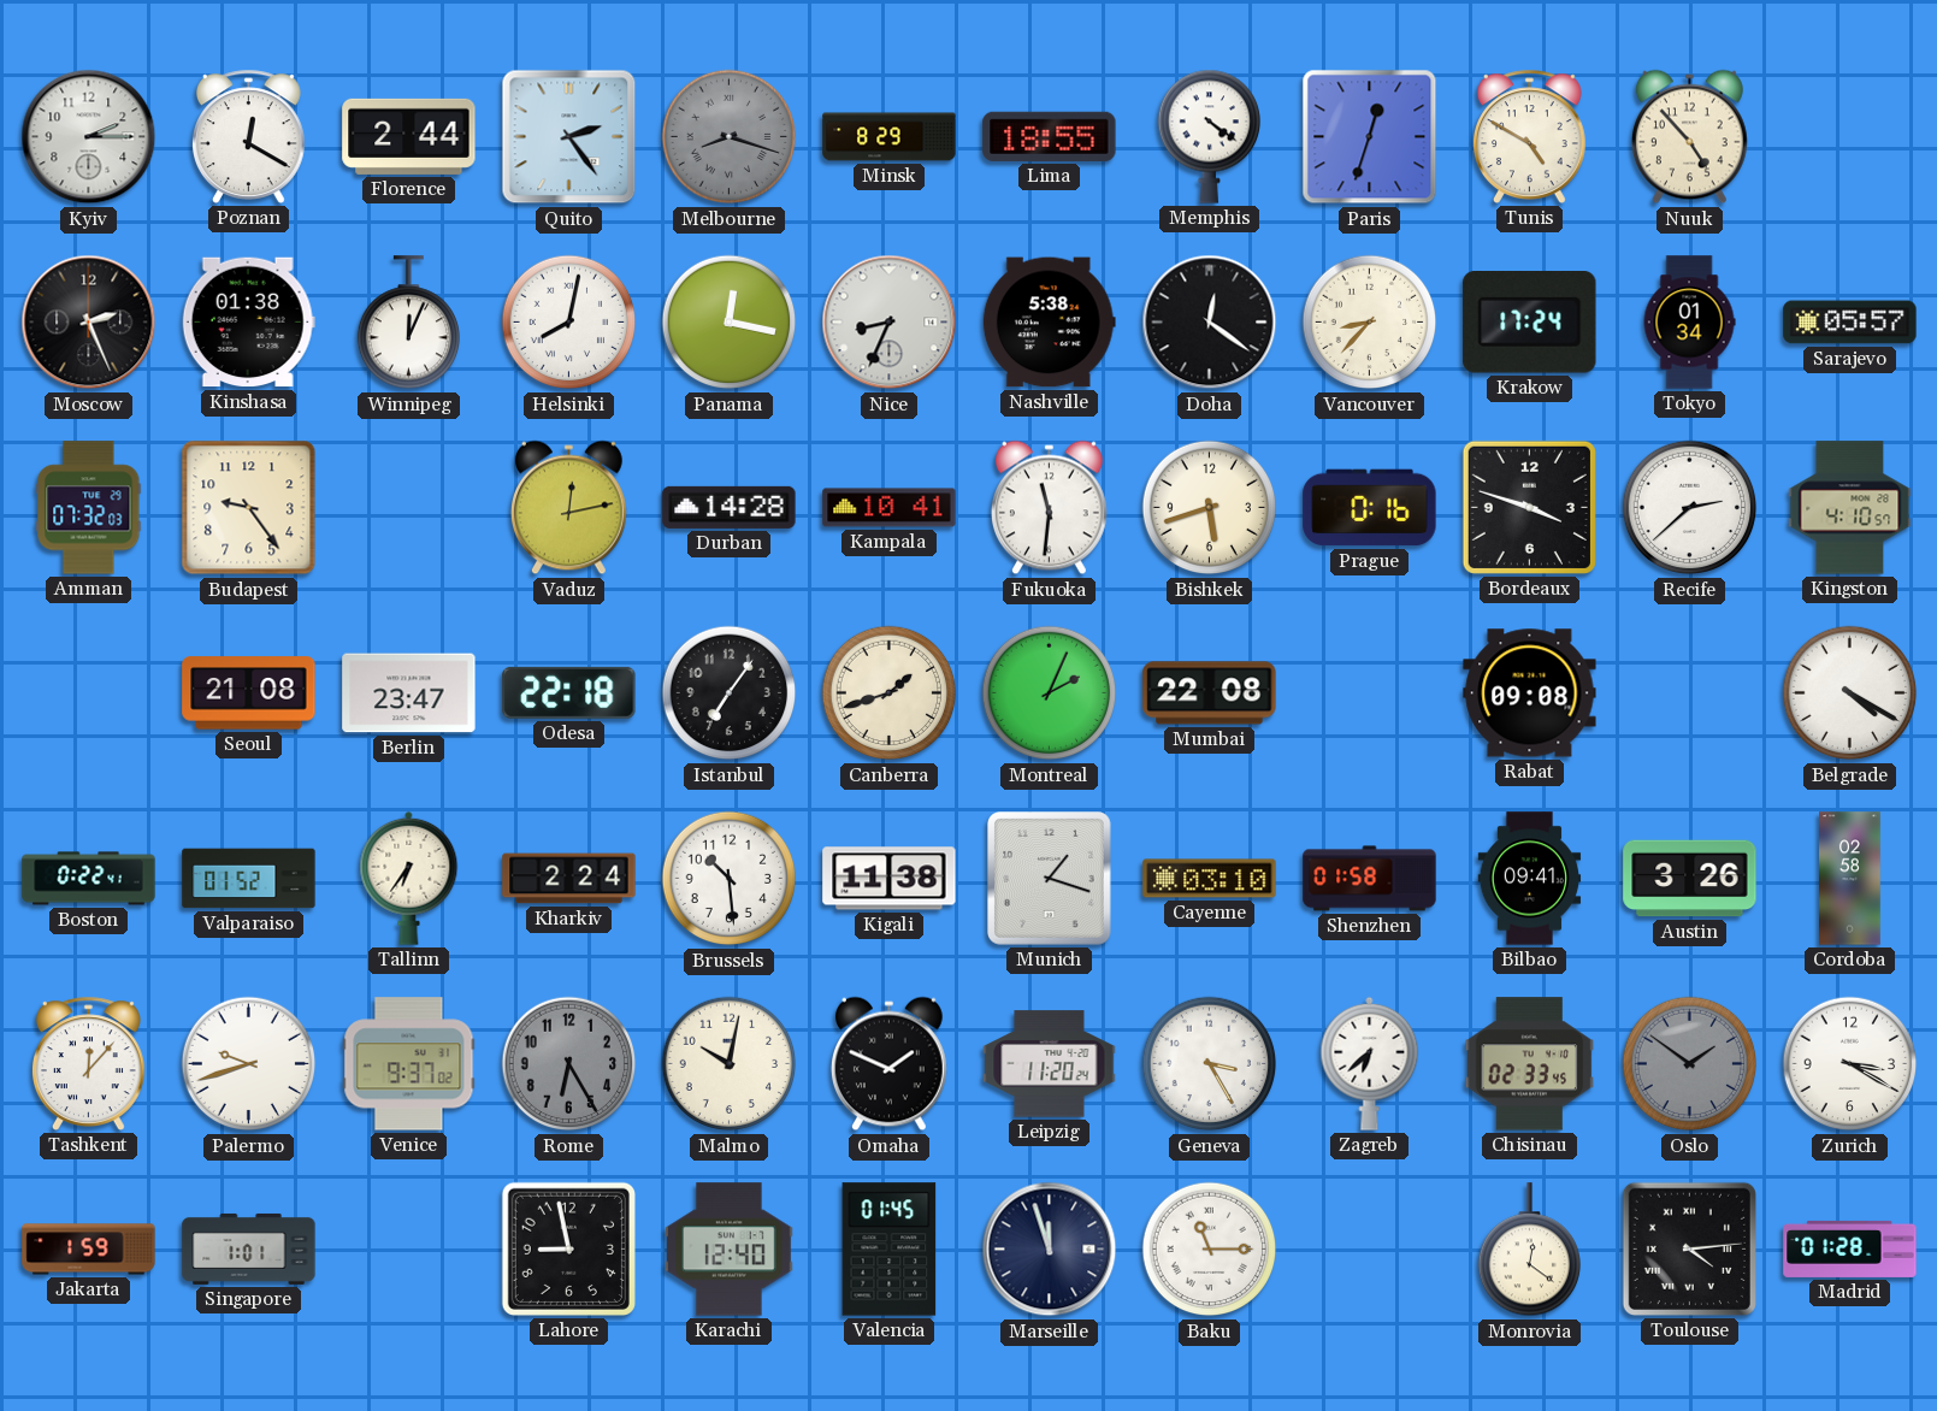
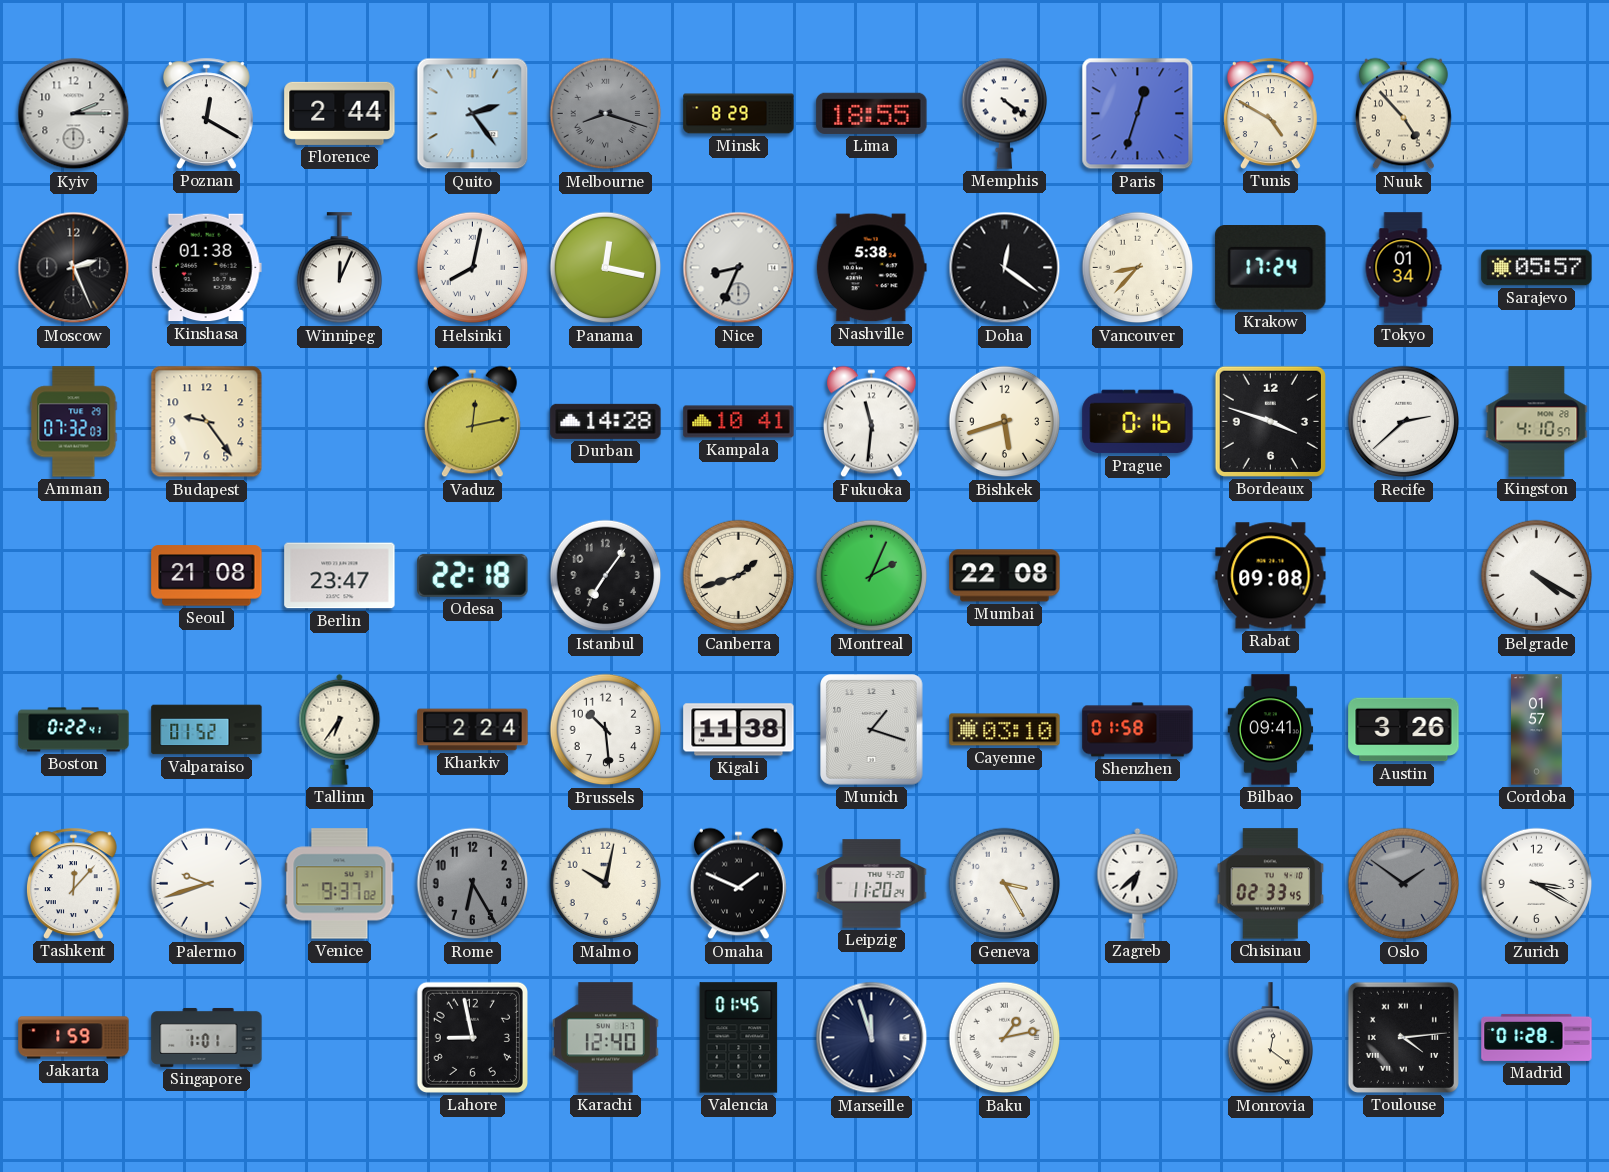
Cordoba: 02:58 -> 01:57 (1537, 730)
Baku: 11:15 -> 1:13 (1005, 1038)
